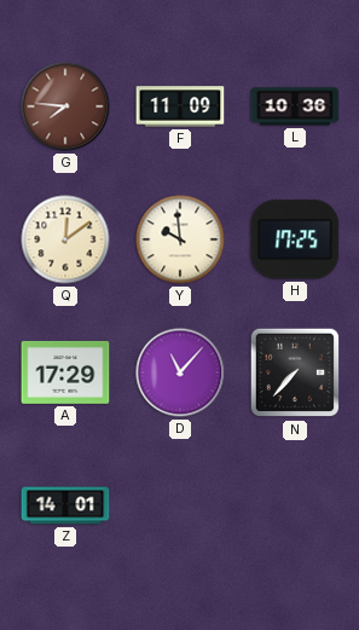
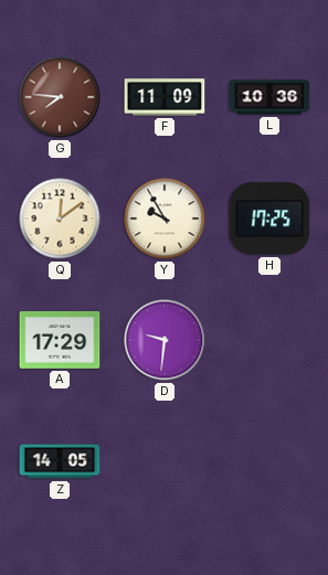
Y: 9:59 -> 9:55 (165, 219)
D: 11:07 -> 9:31 (165, 340)
N: 7:37 -> none (295, 372)
Z: 14:01 -> 14:05 (60, 461)
